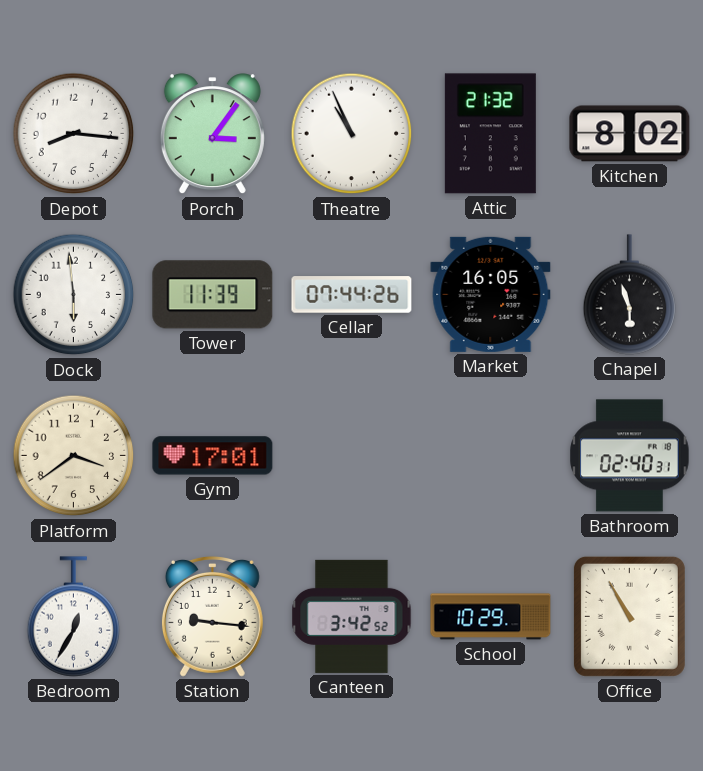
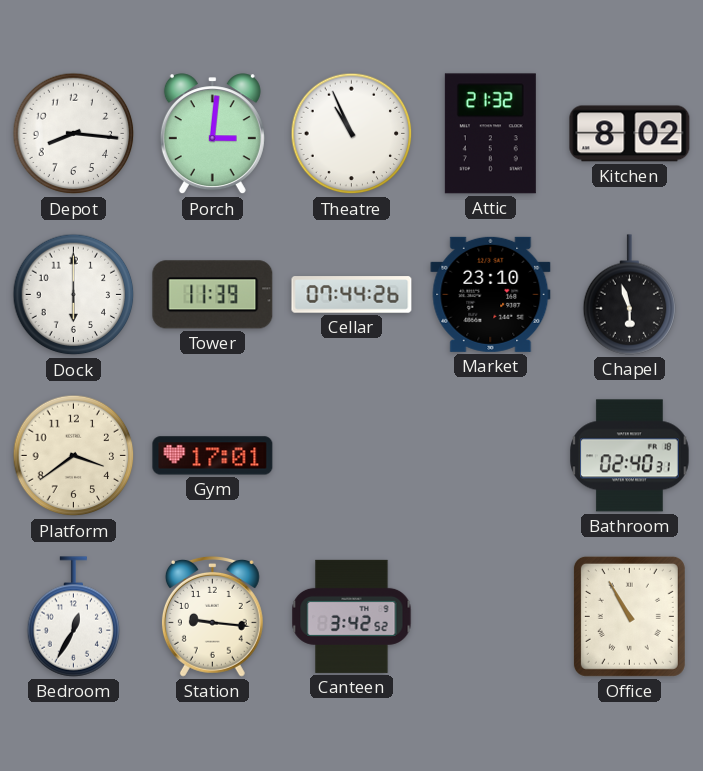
Porch: 3:06 -> 3:01 (212, 134)
Dock: 5:59 -> 6:00 (74, 295)
Market: 16:05 -> 23:10 (491, 294)
School: 10:29 -> none (491, 617)
